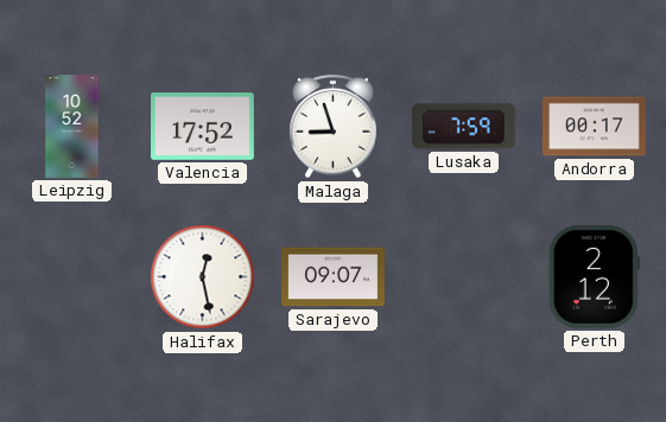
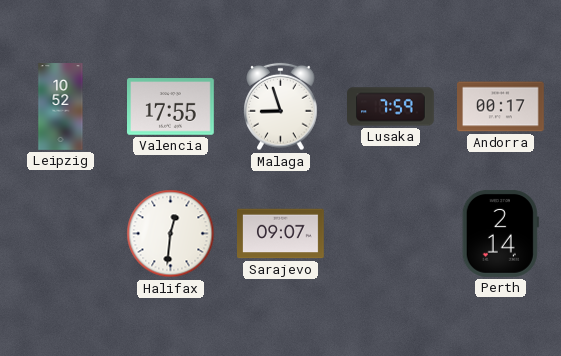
Valencia: 17:52 -> 17:55 (171, 107)
Halifax: 12:28 -> 12:31 (171, 234)
Perth: 2:12 -> 2:14 (500, 233)
